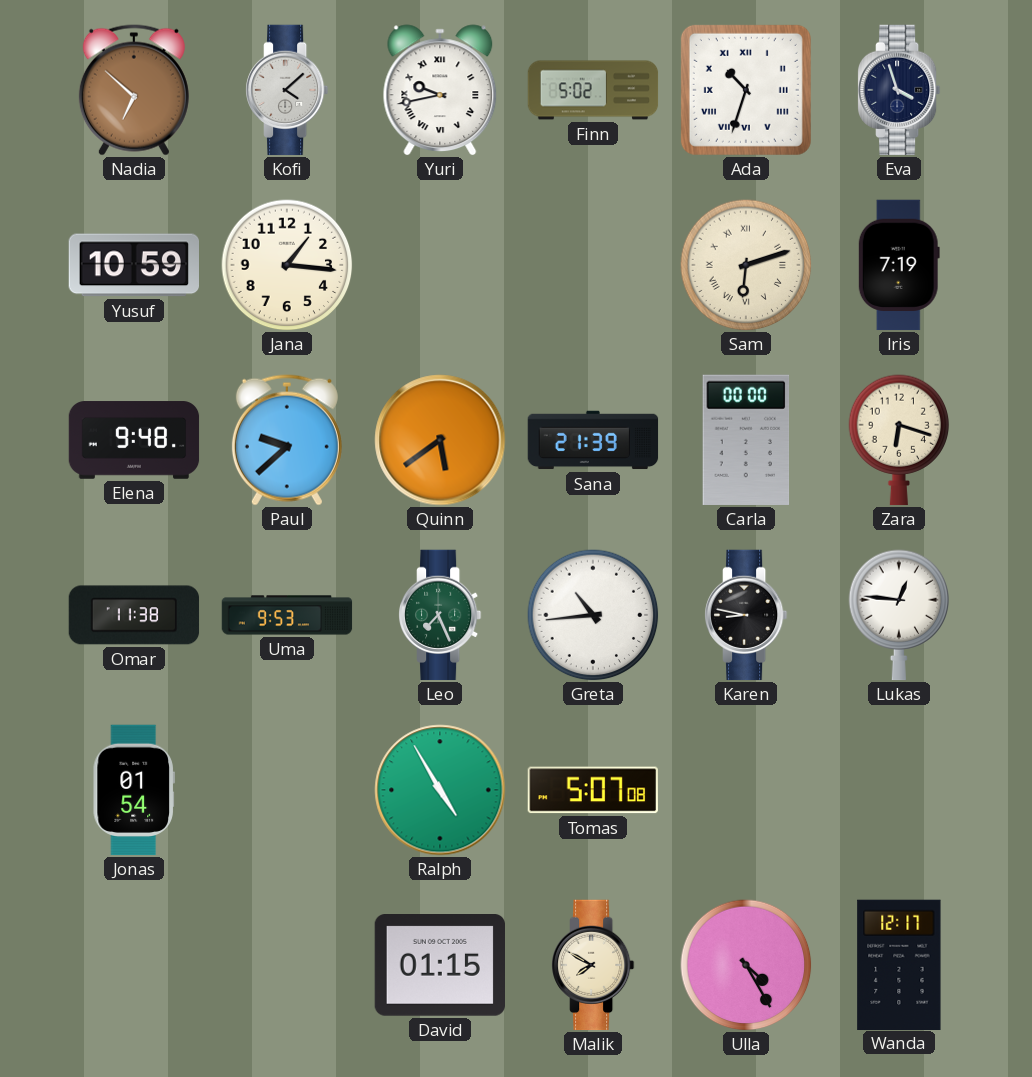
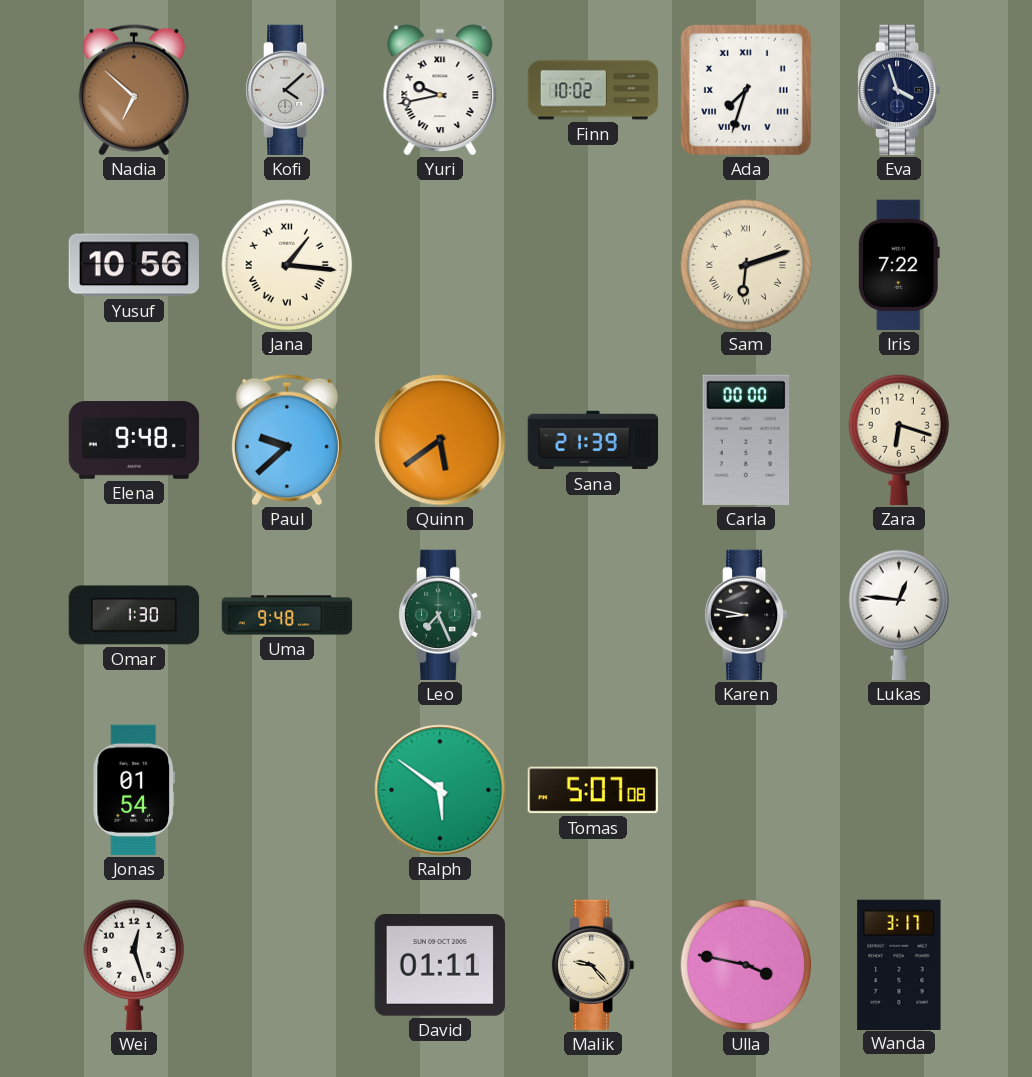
Finn: 5:02 -> 10:02 (593, 90)
Ada: 10:33 -> 7:33 (746, 90)
Yusuf: 10:59 -> 10:56 (133, 265)
Jana numerals: Arabic -> Roman (287, 265)
Iris: 7:19 -> 7:22 (899, 265)
Omar: 11:38 -> 1:30 (134, 615)
Uma: 9:53 -> 9:48 (287, 615)
Greta: 10:44 -> none (593, 615)
Ralph: 4:55 -> 5:51 (440, 790)
Wei: none -> 12:27 (134, 965)
David: 01:15 -> 01:11 (439, 966)
Malik: 7:50 -> 9:23 (594, 965)
Ulla: 4:25 -> 3:47 (746, 965)
Wanda: 12:17 -> 3:17 (899, 964)
